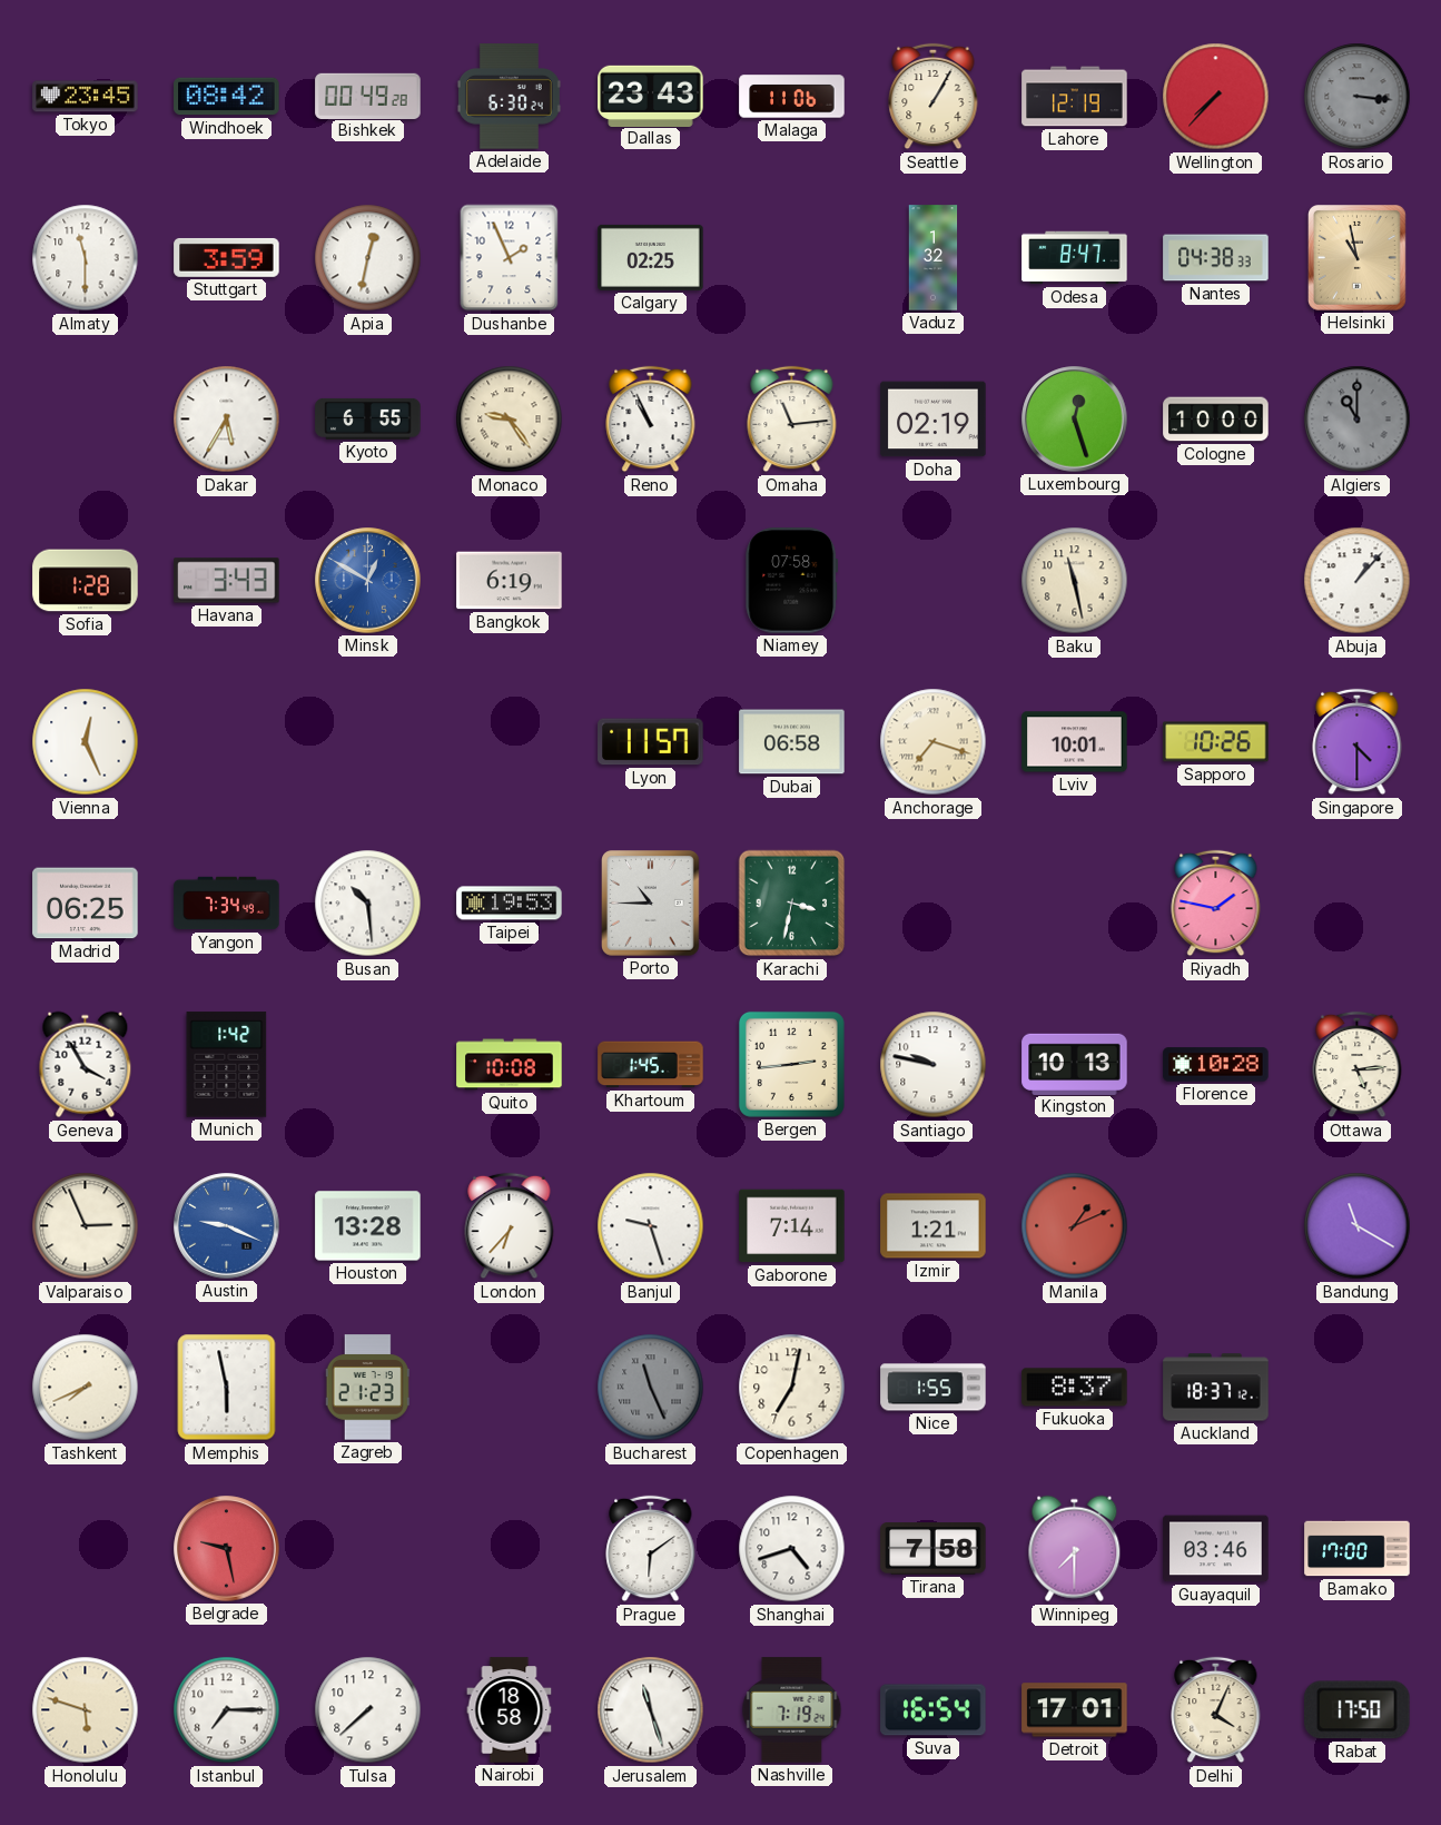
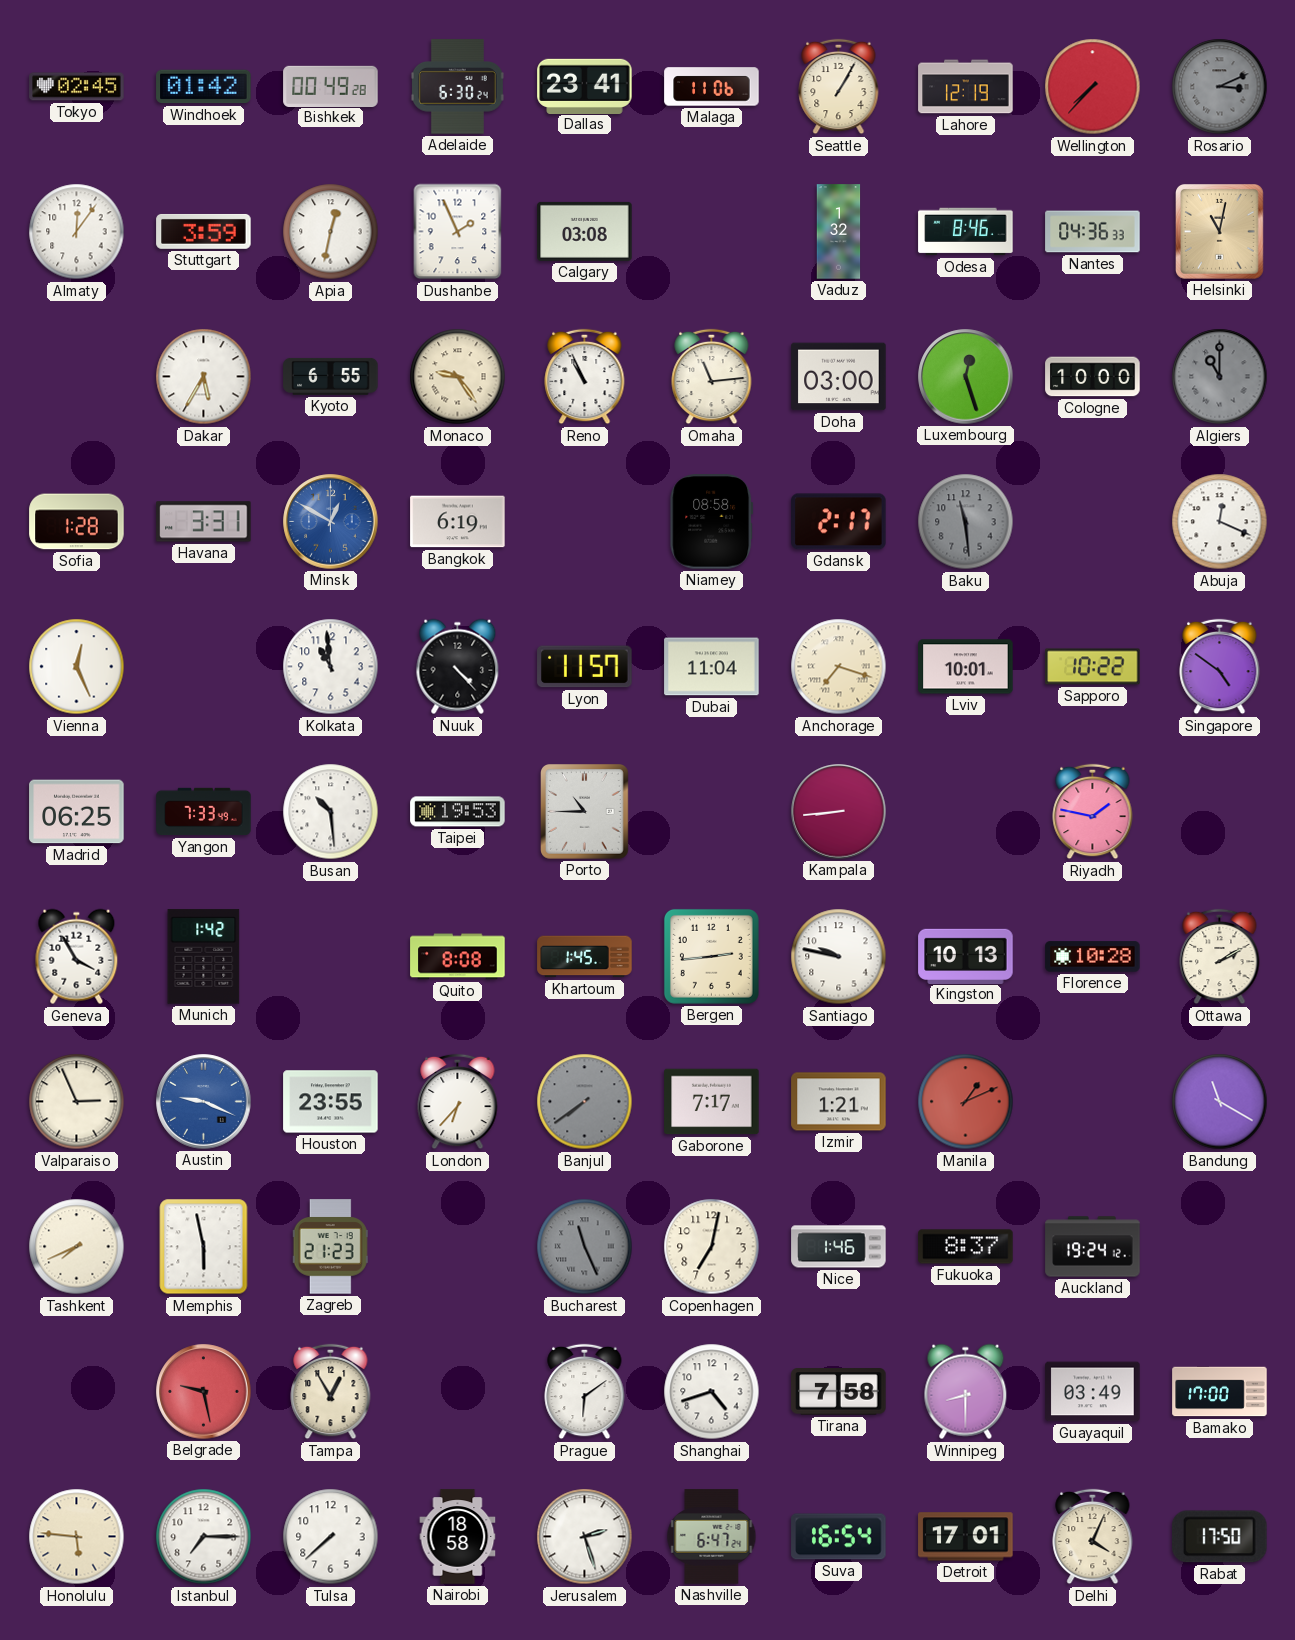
Tokyo: 23:45 -> 02:45 (77, 87)
Windhoek: 08:42 -> 01:42 (204, 87)
Dallas: 23:43 -> 23:41 (585, 86)
Rosario: 3:16 -> 3:11 (1220, 87)
Almaty: 11:30 -> 12:06 (77, 232)
Calgary: 02:25 -> 03:08 (585, 231)
Odesa: 8:47 -> 8:46 (966, 232)
Nantes: 04:38 -> 04:36 (1093, 232)
Helsinki: 10:58 -> 11:02 (1220, 232)
Doha: 02:19 -> 03:00 (839, 377)
Havana: 3:43 -> 3:31 (204, 522)
Niamey: 07:58 -> 08:58 (712, 522)
Gdansk: none -> 2:17 (839, 522)
Baku: 11:28 -> 11:29 (966, 522)
Baku dial: cream -> grey (966, 522)
Abuja: 1:07 -> 12:19 (1220, 522)
Kolkata: none -> 10:59 (331, 667)
Nuuk: none -> 4:23 (458, 667)
Dubai: 06:58 -> 11:04 (712, 667)
Sapporo: 10:26 -> 10:22 (1093, 667)
Singapore: 4:30 -> 4:51 (1220, 667)
Yangon: 7:34 -> 7:33 (204, 812)
Karachi: 3:32 -> none (792, 904)
Kampala: none -> 8:44 (839, 812)
Quito: 10:08 -> 8:08 (458, 957)
Ottawa: 5:14 -> 2:10 (1220, 957)
Houston: 13:28 -> 23:55 (331, 1102)
Banjul: 9:27 -> 7:39 (585, 1102)
Banjul dial: white -> grey (585, 1102)
Gaborone: 7:14 -> 7:17 (712, 1102)
Nice: 1:55 -> 1:46 (839, 1247)
Auckland: 18:37 -> 19:24 (1093, 1247)
Tampa: none -> 12:55 (331, 1392)
Winnipeg: 7:30 -> 8:30 (966, 1392)
Guayaquil: 03:46 -> 03:49 (1093, 1392)
Honolulu: 5:48 -> 5:46 (77, 1537)
Jerusalem: 11:27 -> 2:27 (585, 1537)
Nashville: 7:19 -> 6:47 (712, 1537)
